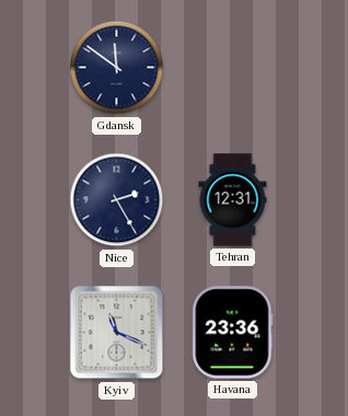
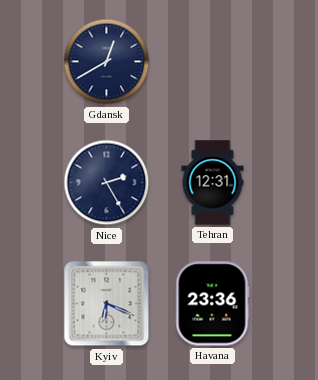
Gdansk: 11:51 -> 12:40 (107, 62)
Kyiv: 11:19 -> 6:19 (107, 304)
